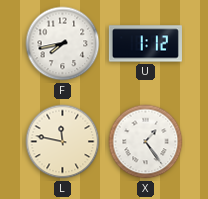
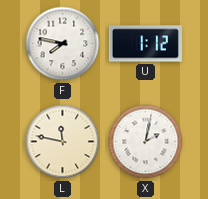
F: 7:43 -> 7:47 (63, 44)
X: 1:24 -> 2:02 (146, 142)
